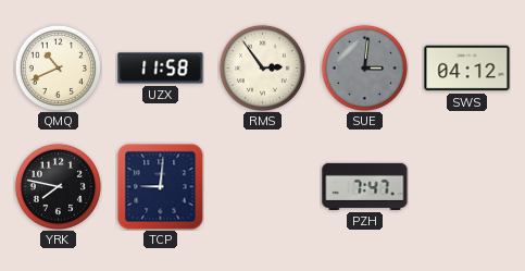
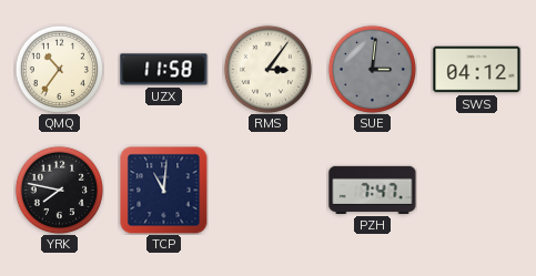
QMQ: 10:41 -> 10:36 (59, 69)
RMS: 2:54 -> 3:06 (267, 69)
TCP: 9:01 -> 11:01 (163, 191)
